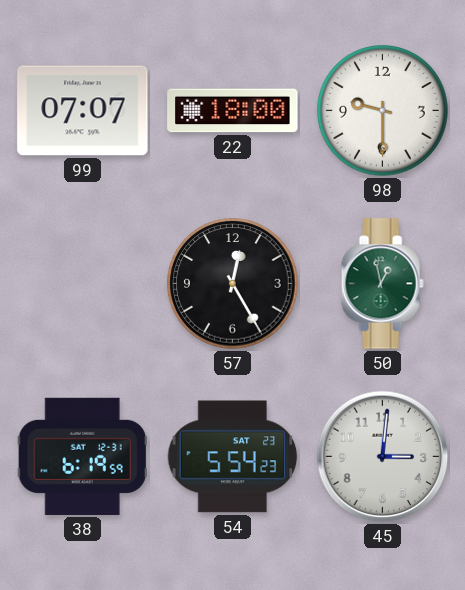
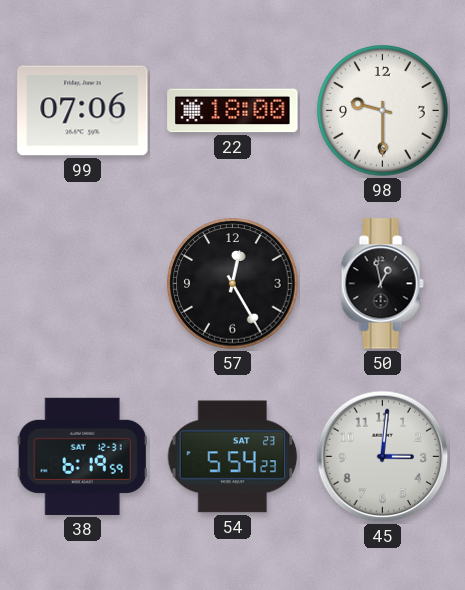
99: 07:07 -> 07:06 (83, 111)
50 dial: green -> black (382, 284)
